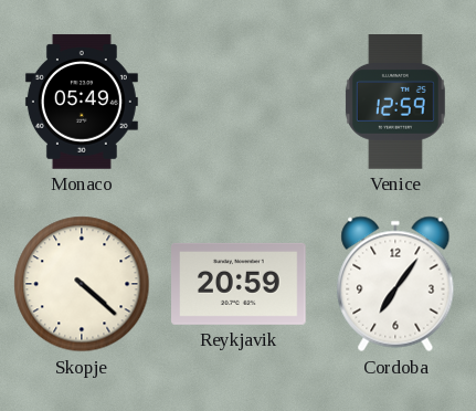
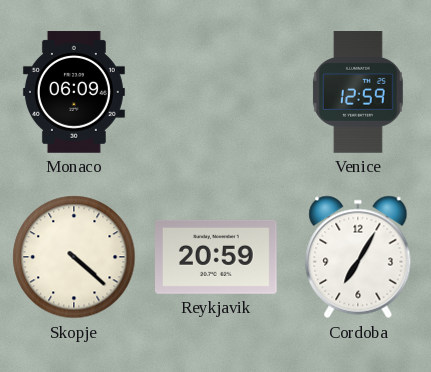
Monaco: 05:49 -> 06:09 (74, 92)
Cordoba: 7:06 -> 7:05 (358, 257)
